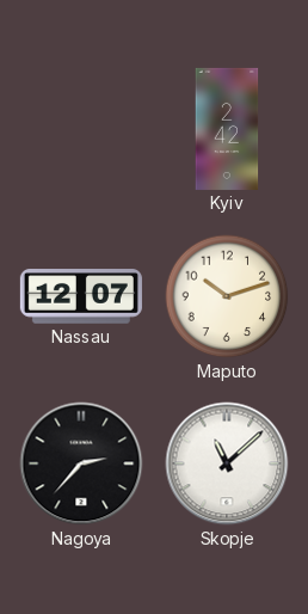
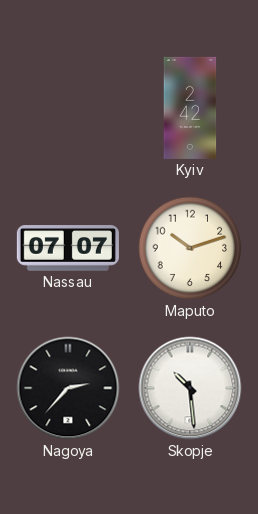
Nassau: 12:07 -> 07:07 (68, 248)
Skopje: 11:08 -> 10:29 (190, 388)
